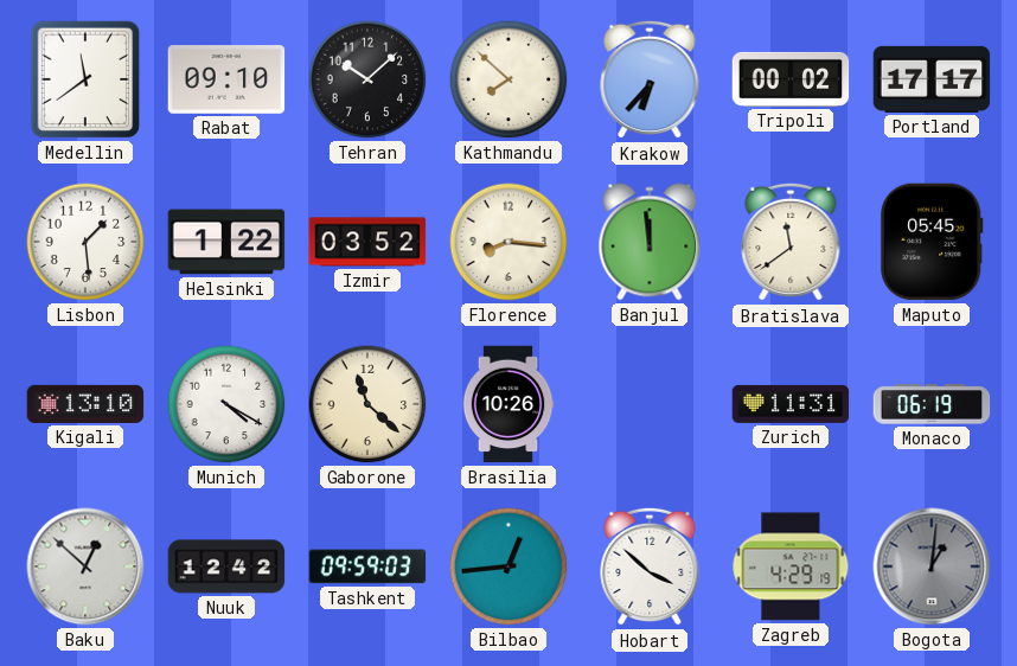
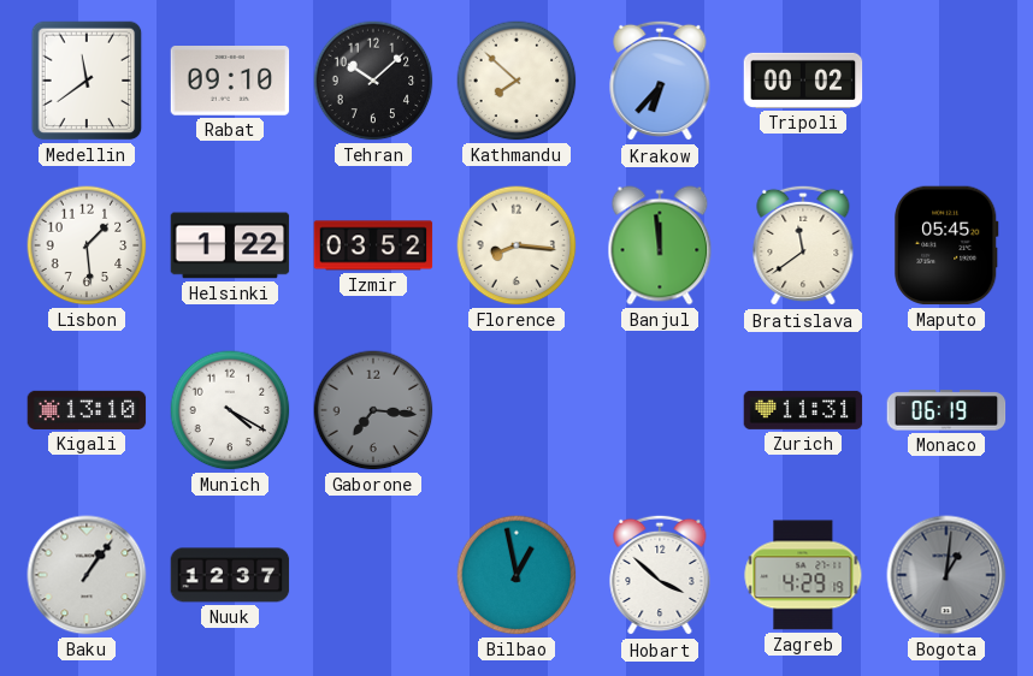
Portland: 17:17 -> none (932, 79)
Gaborone: 11:22 -> 7:16 (373, 410)
Gaborone dial: cream -> grey (373, 410)
Brasilia: 10:26 -> none (509, 404)
Baku: 12:52 -> 1:06 (87, 575)
Nuuk: 12:42 -> 12:37 (230, 575)
Tashkent: 09:59 -> none (367, 566)
Bilbao: 12:44 -> 12:58 (516, 575)
